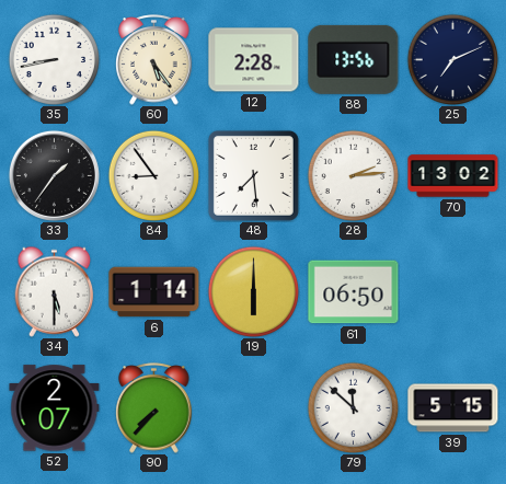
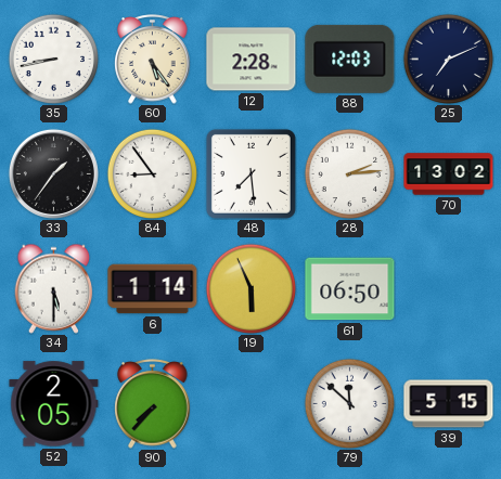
88: 13:56 -> 12:03 (350, 59)
19: 6:00 -> 5:56 (251, 288)
52: 2:07 -> 2:05 (54, 404)
